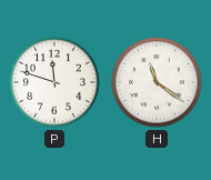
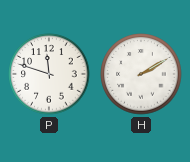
H: 11:21 -> 2:10 (141, 74)
